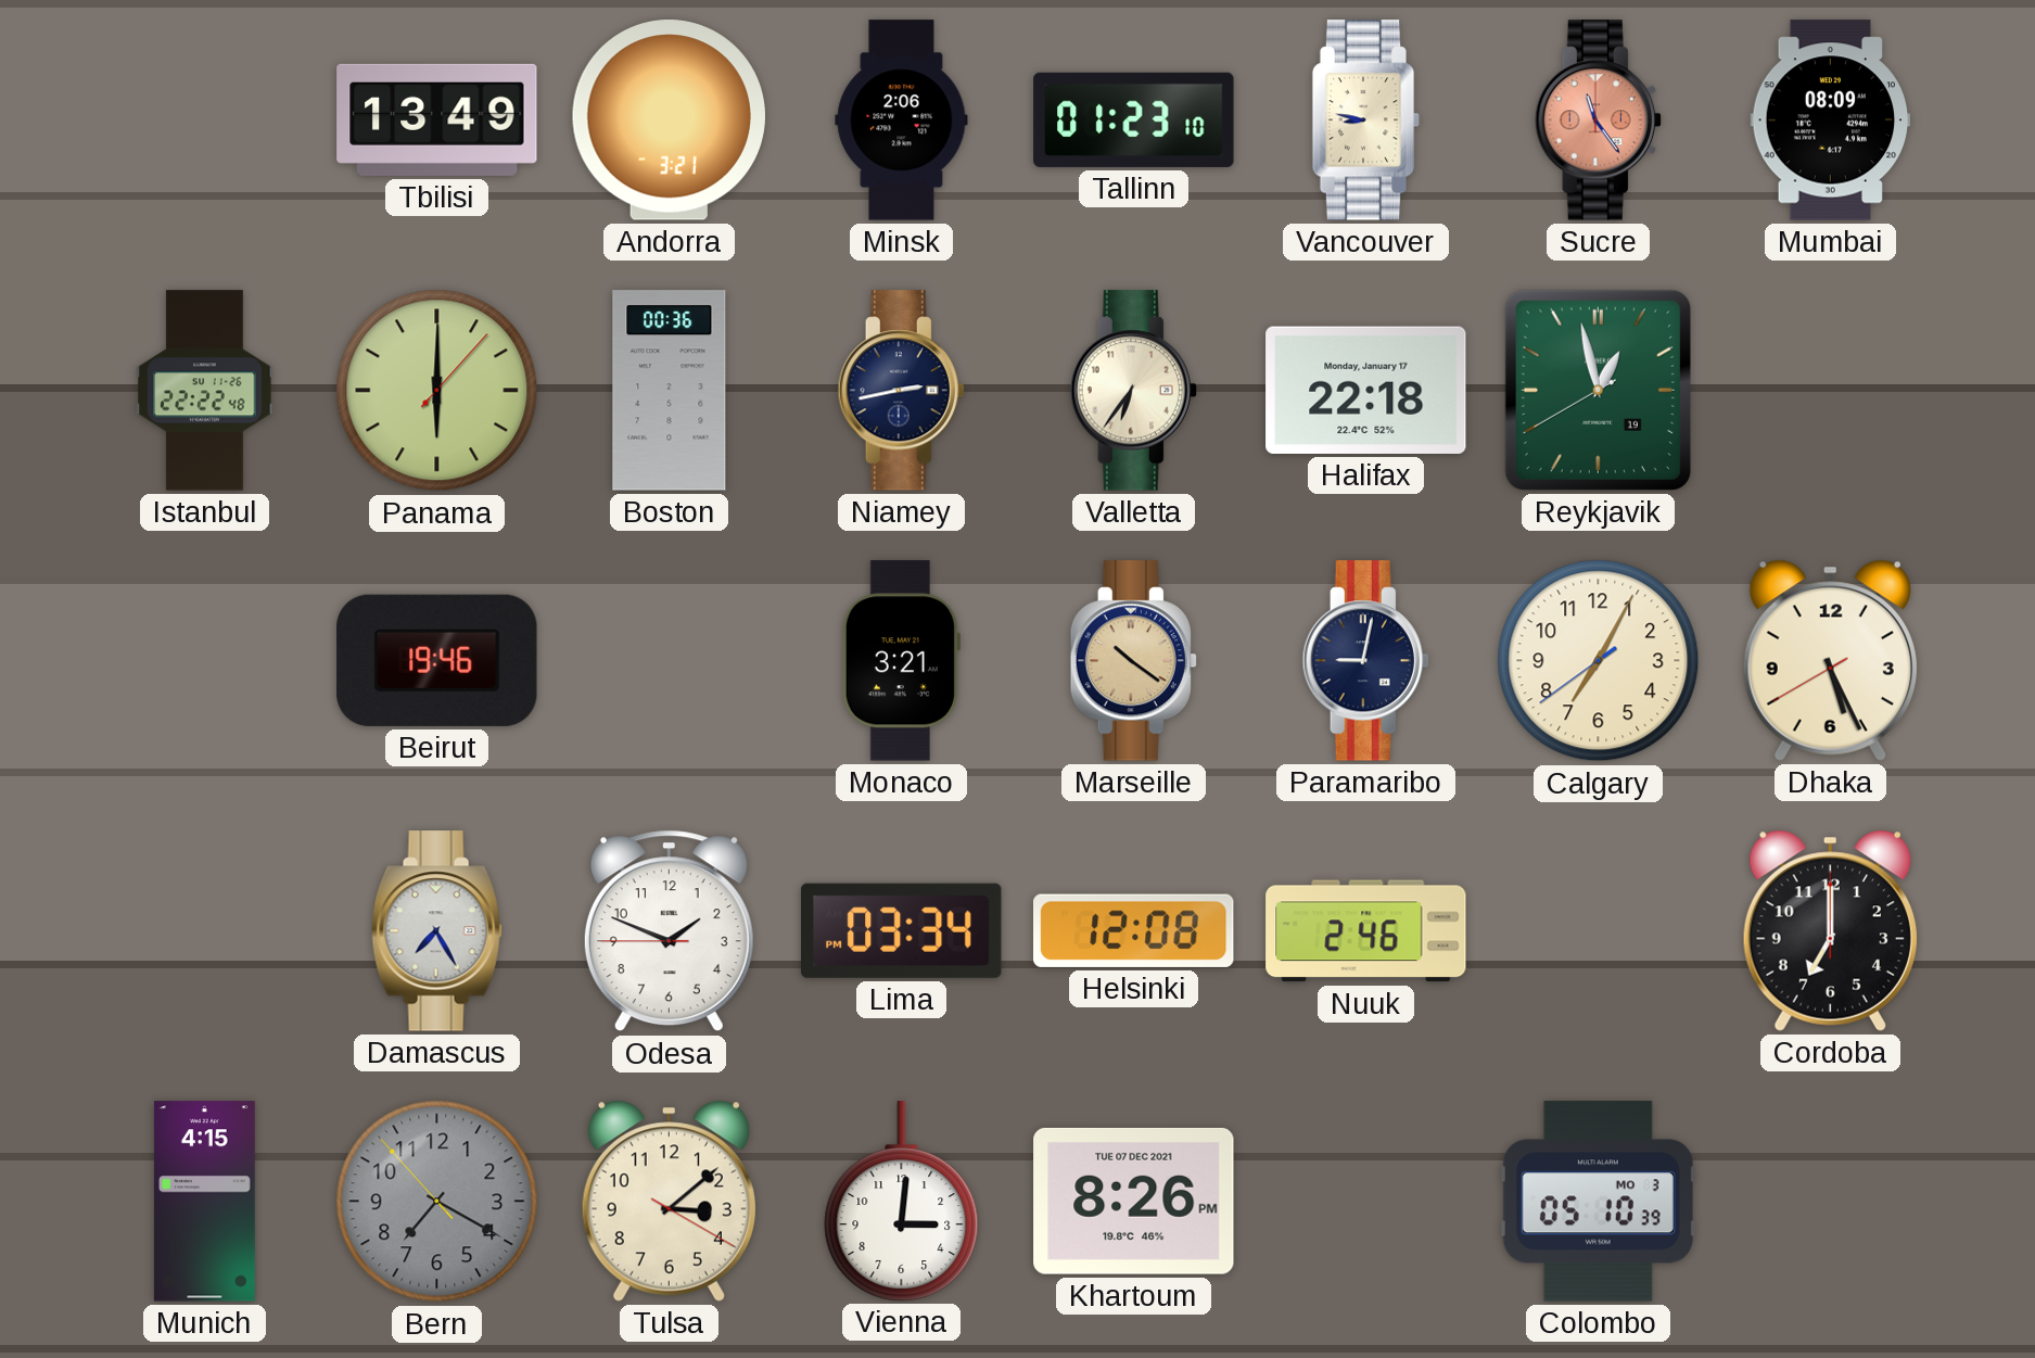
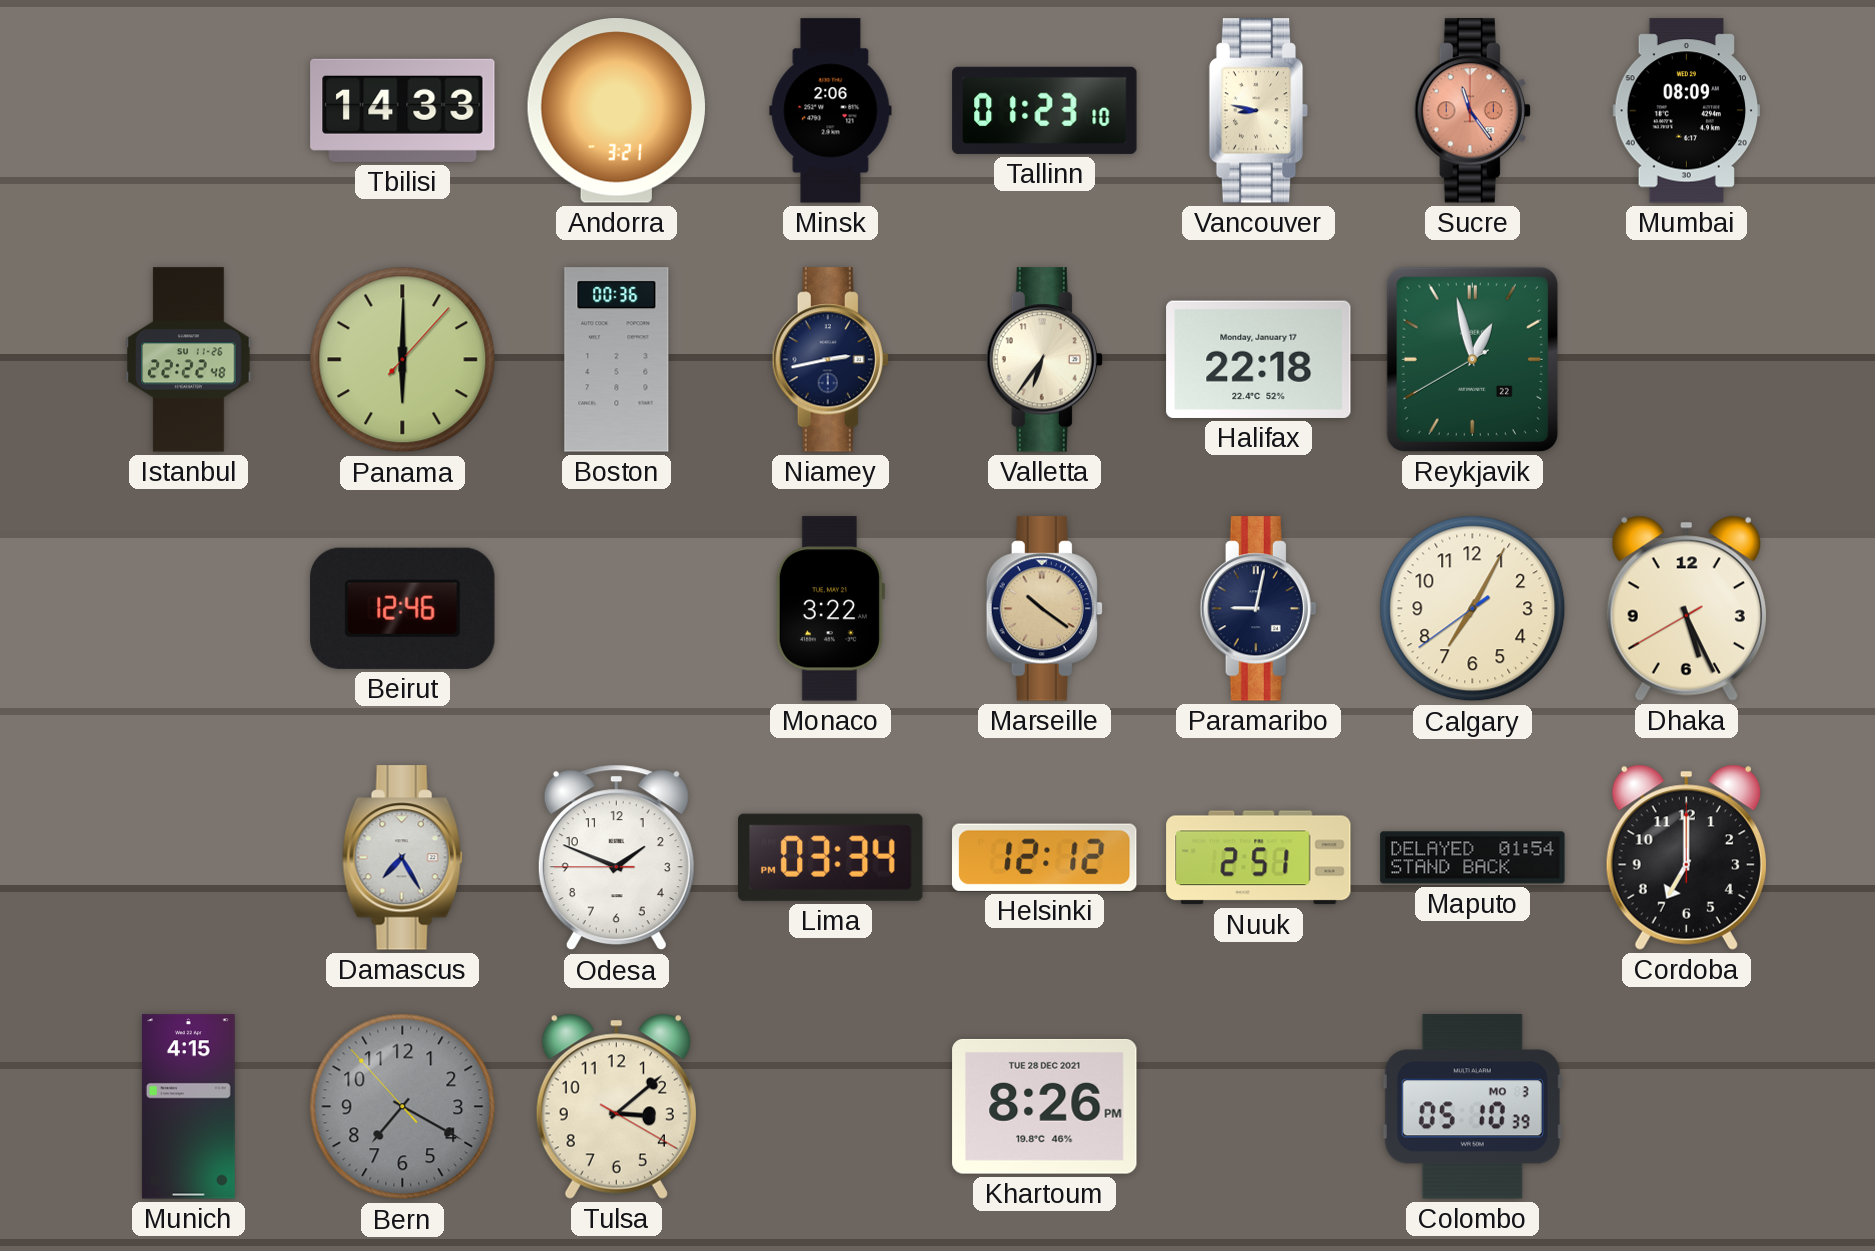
Tbilisi: 13:49 -> 14:33 (403, 110)
Reykjavik date: 19 -> 22 (1472, 359)
Beirut: 19:46 -> 12:46 (403, 608)
Monaco: 3:21 -> 3:22 (830, 609)
Helsinki: 12:08 -> 12:12 (1045, 857)
Nuuk: 2:46 -> 2:51 (1259, 858)
Maputo: none -> 01:54 (1473, 858)
Vienna: 3:01 -> none (902, 1201)
Khartoum date: TUE 07 DEC 2021 -> TUE 28 DEC 2021 (1045, 1106)
